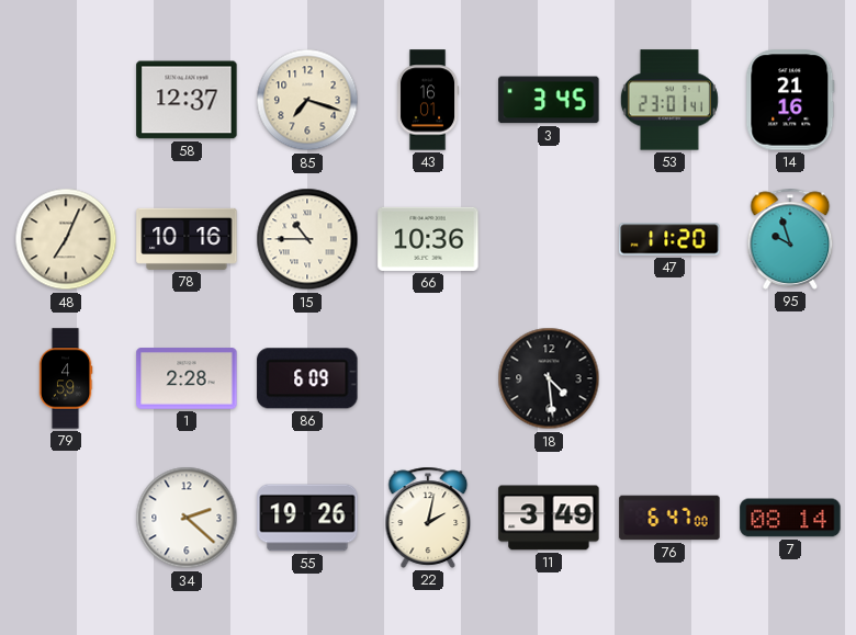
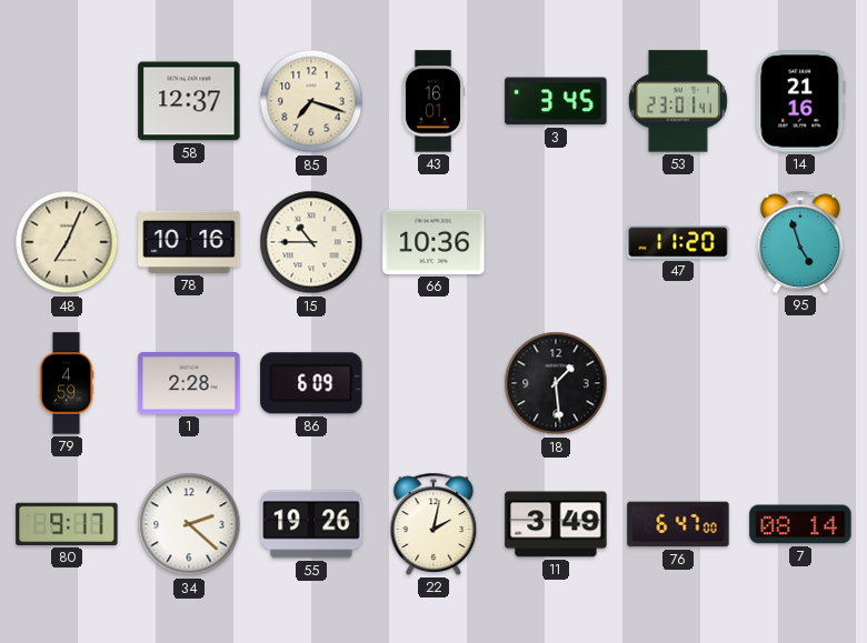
95: 9:57 -> 4:57 (800, 242)
18: 4:29 -> 1:29 (556, 383)
80: none -> 9:17 (67, 524)
